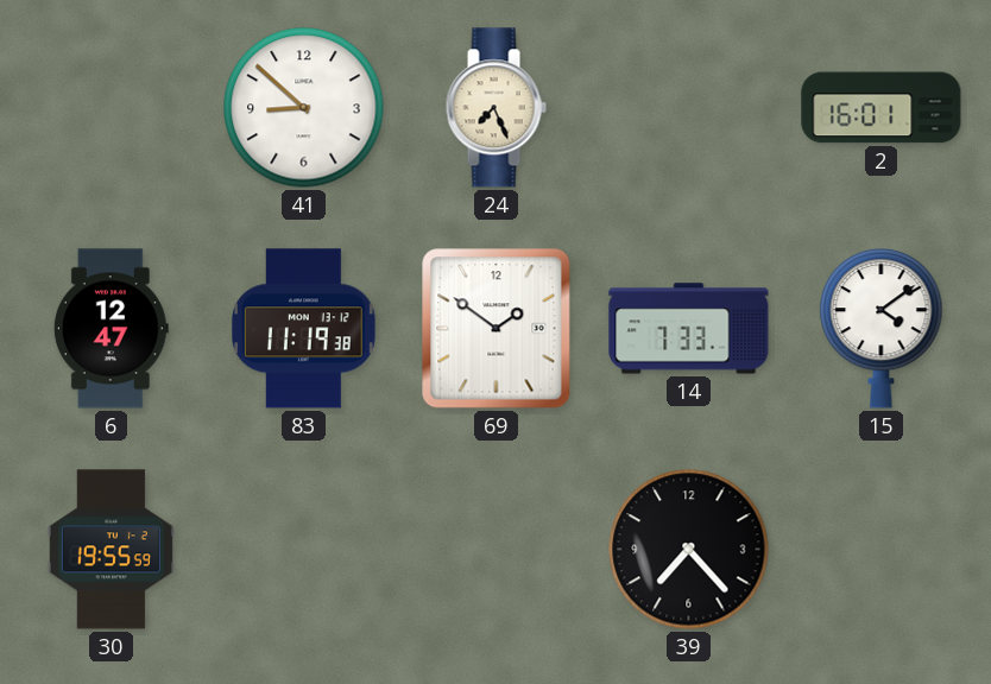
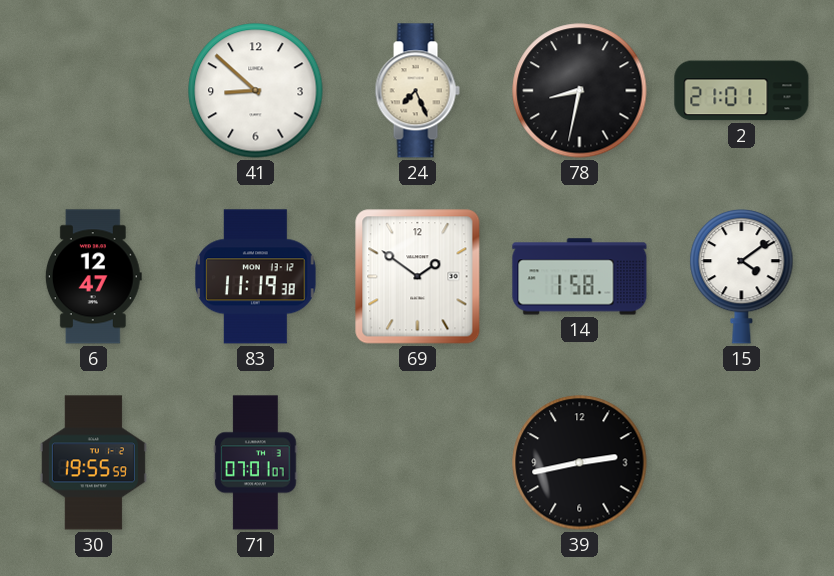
78: none -> 8:32 (580, 91)
2: 16:01 -> 21:01 (742, 91)
14: 7:33 -> 1:58 (580, 277)
71: none -> 07:01 (256, 463)
39: 7:23 -> 2:43 (580, 463)
